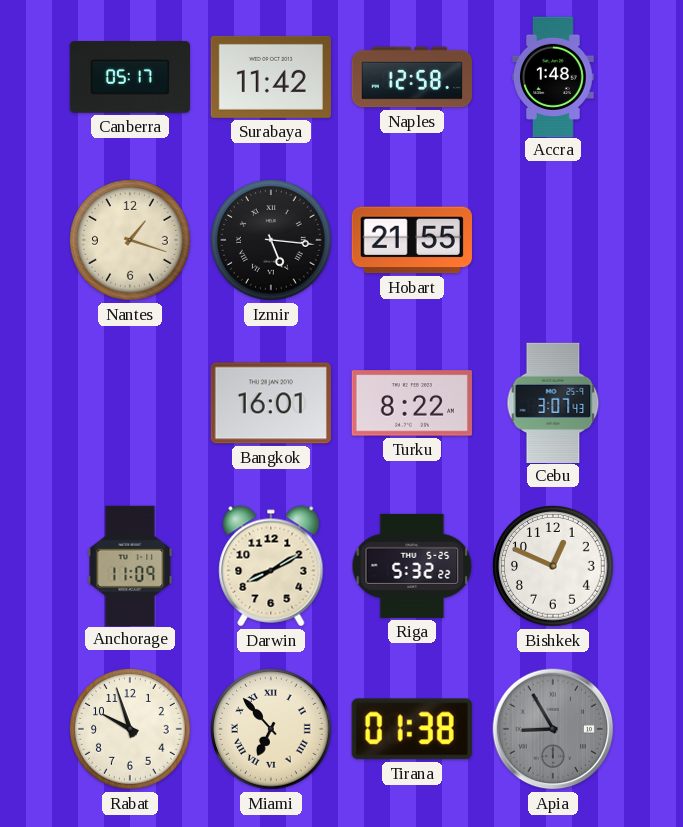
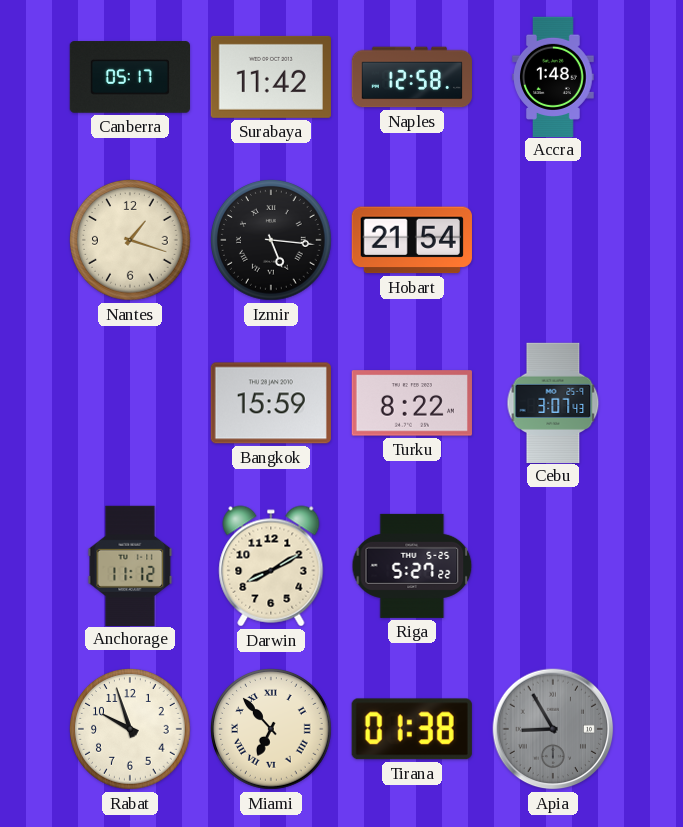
Hobart: 21:55 -> 21:54 (412, 240)
Bangkok: 16:01 -> 15:59 (271, 403)
Anchorage: 11:09 -> 11:12 (130, 565)
Riga: 5:32 -> 5:27 (412, 566)
Bishkek: 12:49 -> none (553, 566)
